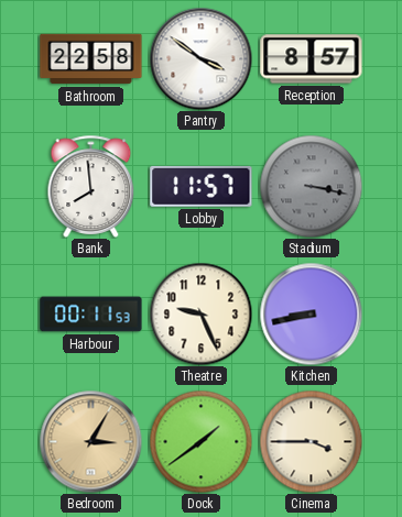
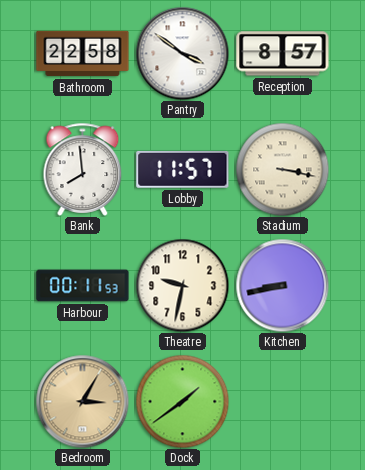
Stadium dial: grey -> cream (282, 169)
Theatre: 9:26 -> 9:32 (182, 285)
Cinema: 3:45 -> none (311, 441)
